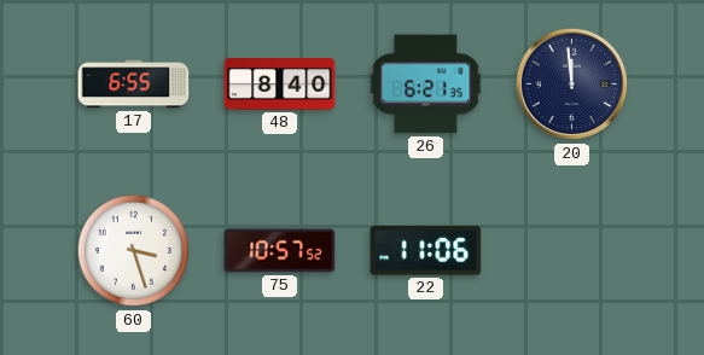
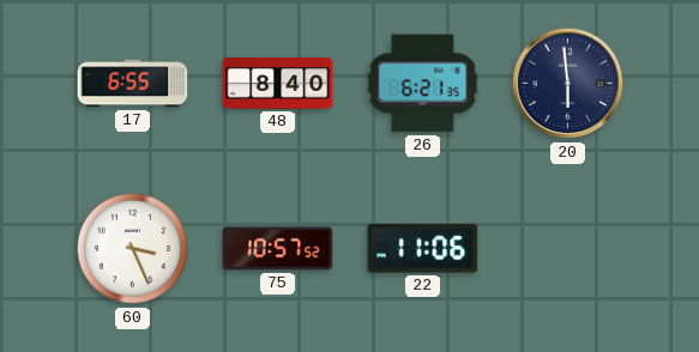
20: 11:59 -> 5:59 (568, 84)
60: 3:27 -> 3:26 (133, 249)
